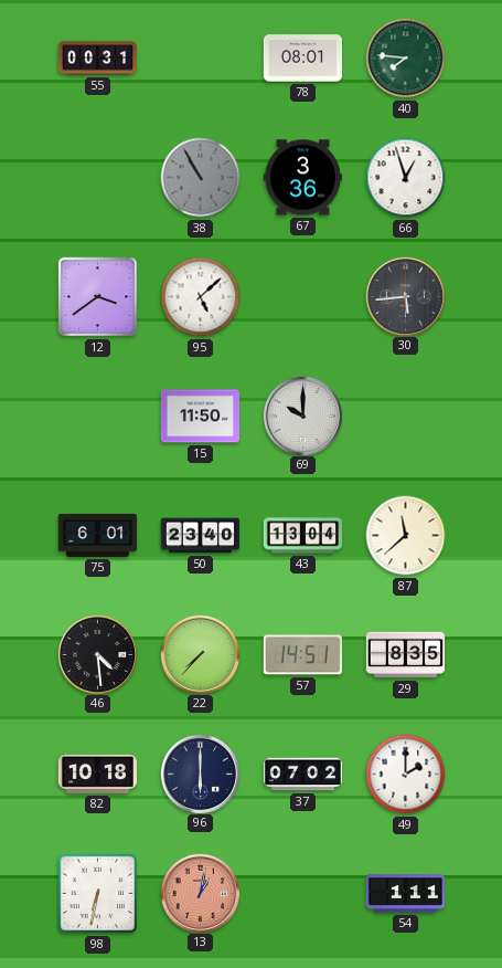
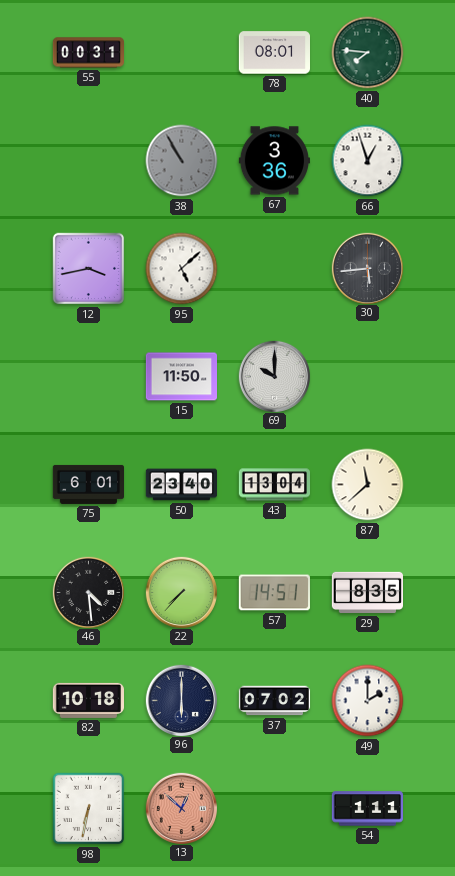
12: 3:39 -> 3:43 (89, 269)
13: 1:02 -> 12:52 (181, 808)
